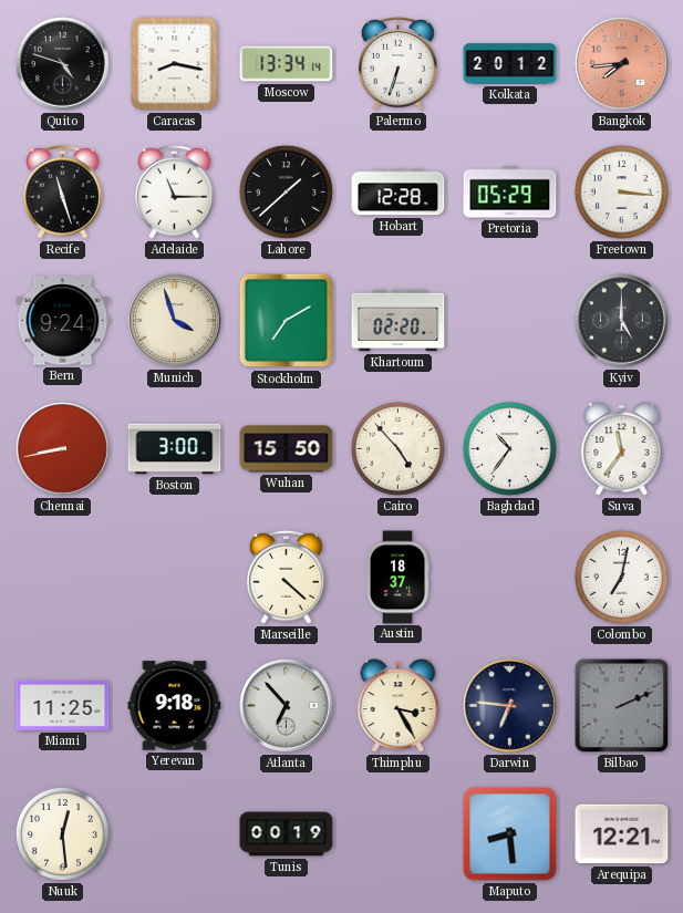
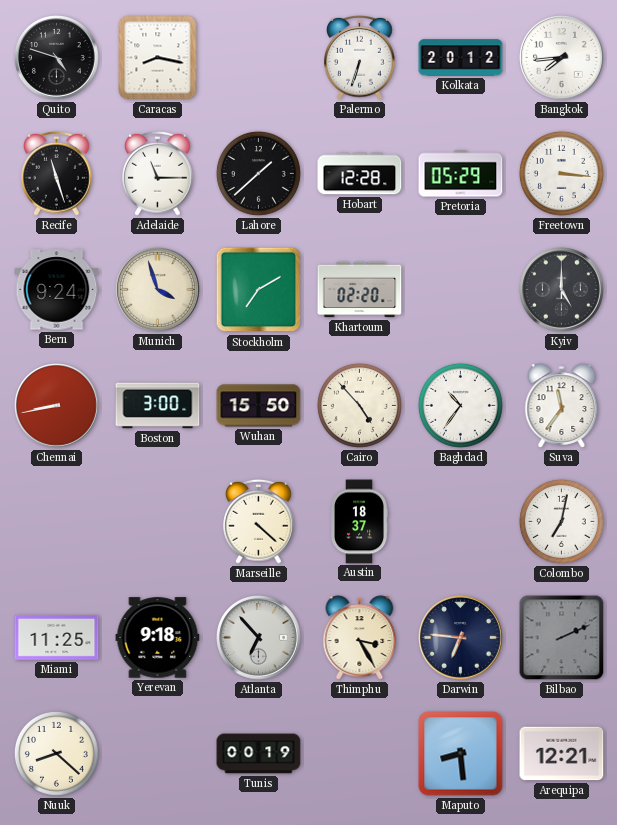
Moscow: 13:34 -> none (287, 64)
Bangkok dial: salmon -> white (562, 58)
Nuuk: 12:29 -> 8:22 (56, 753)
